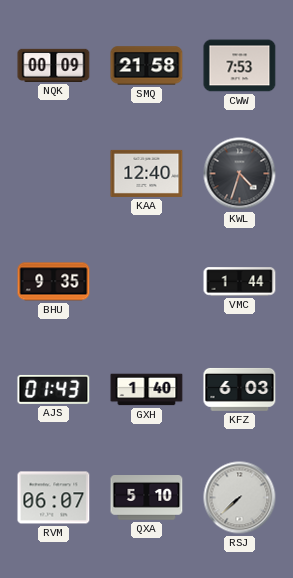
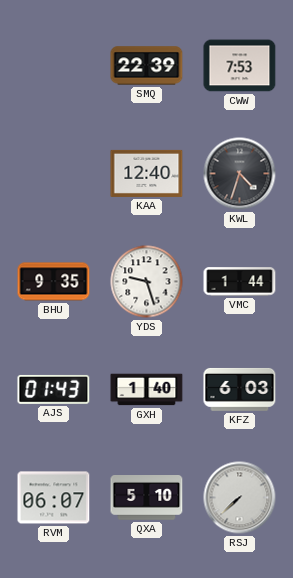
NQK: 00:09 -> none (54, 65)
SMQ: 21:58 -> 22:39 (147, 66)
YDS: none -> 9:27 (147, 282)
